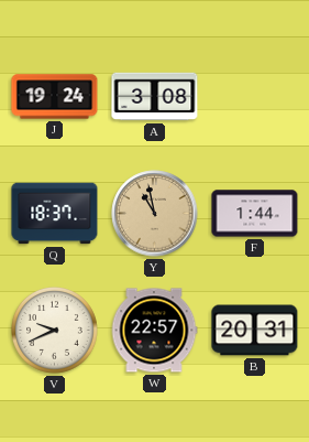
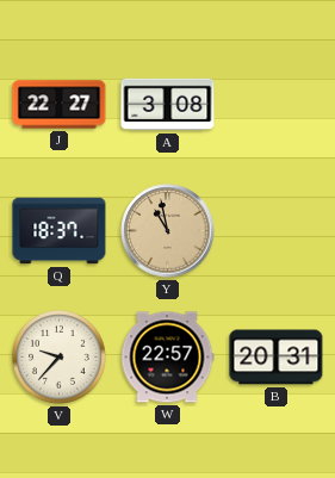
J: 19:24 -> 22:27 (60, 105)
F: 1:44 -> none (255, 214)
V: 9:41 -> 9:37 (60, 358)
